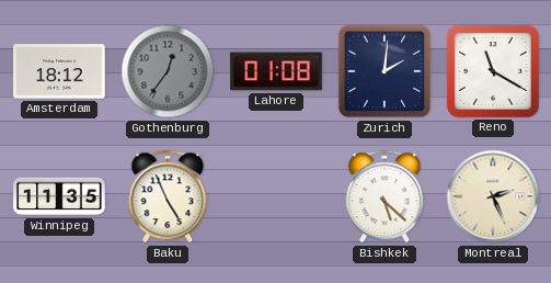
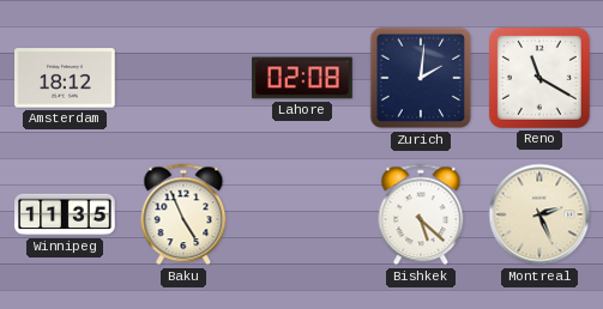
Gothenburg: 12:36 -> none (168, 71)
Lahore: 01:08 -> 02:08 (302, 78)
